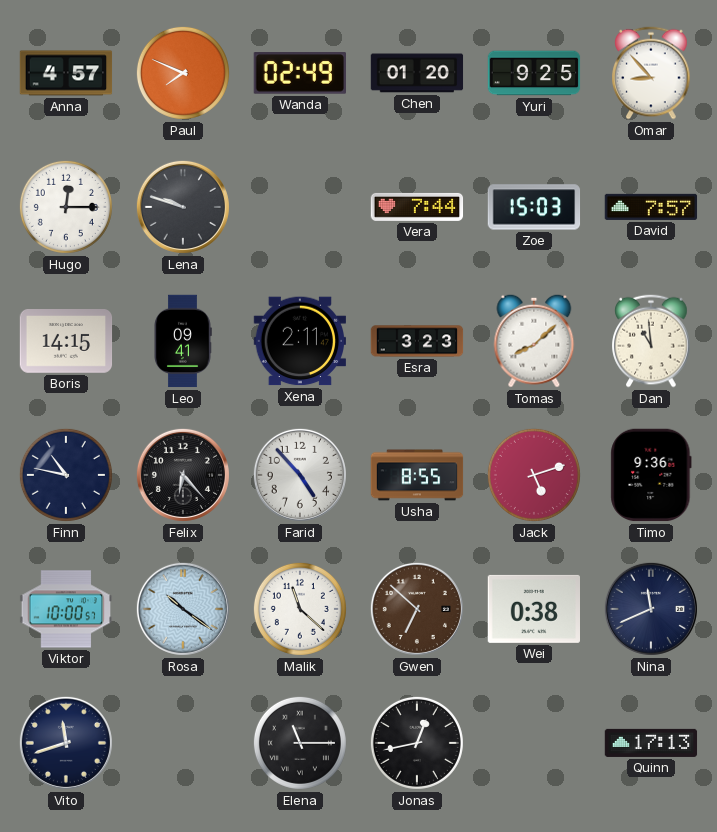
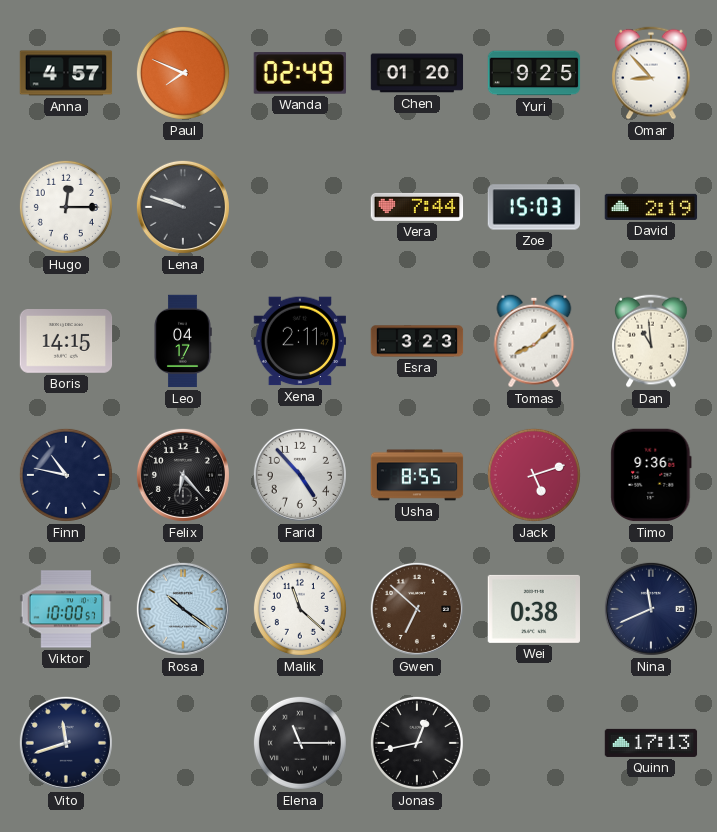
David: 7:57 -> 2:19 (651, 207)
Leo: 09:41 -> 04:17 (183, 341)
